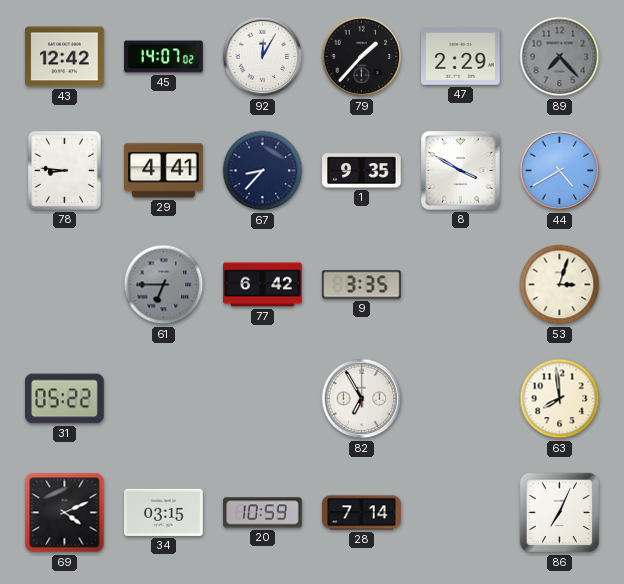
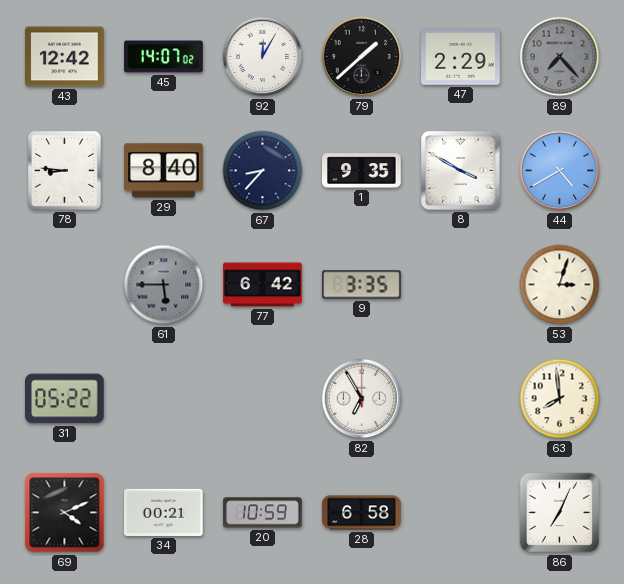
79: 1:37 -> 1:38 (362, 57)
29: 4:41 -> 8:40 (164, 171)
61: 6:45 -> 5:45 (164, 285)
34: 03:15 -> 00:21 (164, 512)
28: 7:14 -> 6:58 (362, 513)
